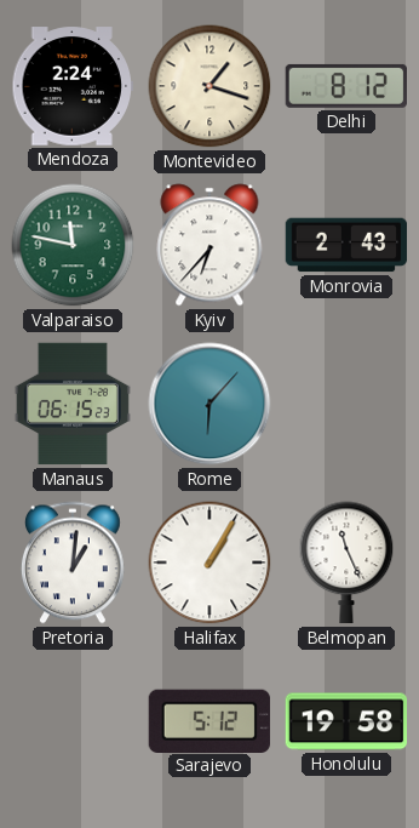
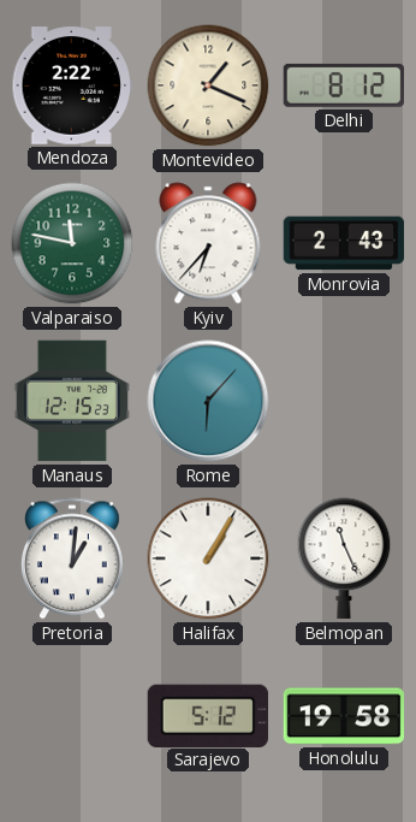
Mendoza: 2:24 -> 2:22 (72, 85)
Montevideo: 1:18 -> 1:19 (208, 85)
Manaus: 06:15 -> 12:15 (72, 401)
